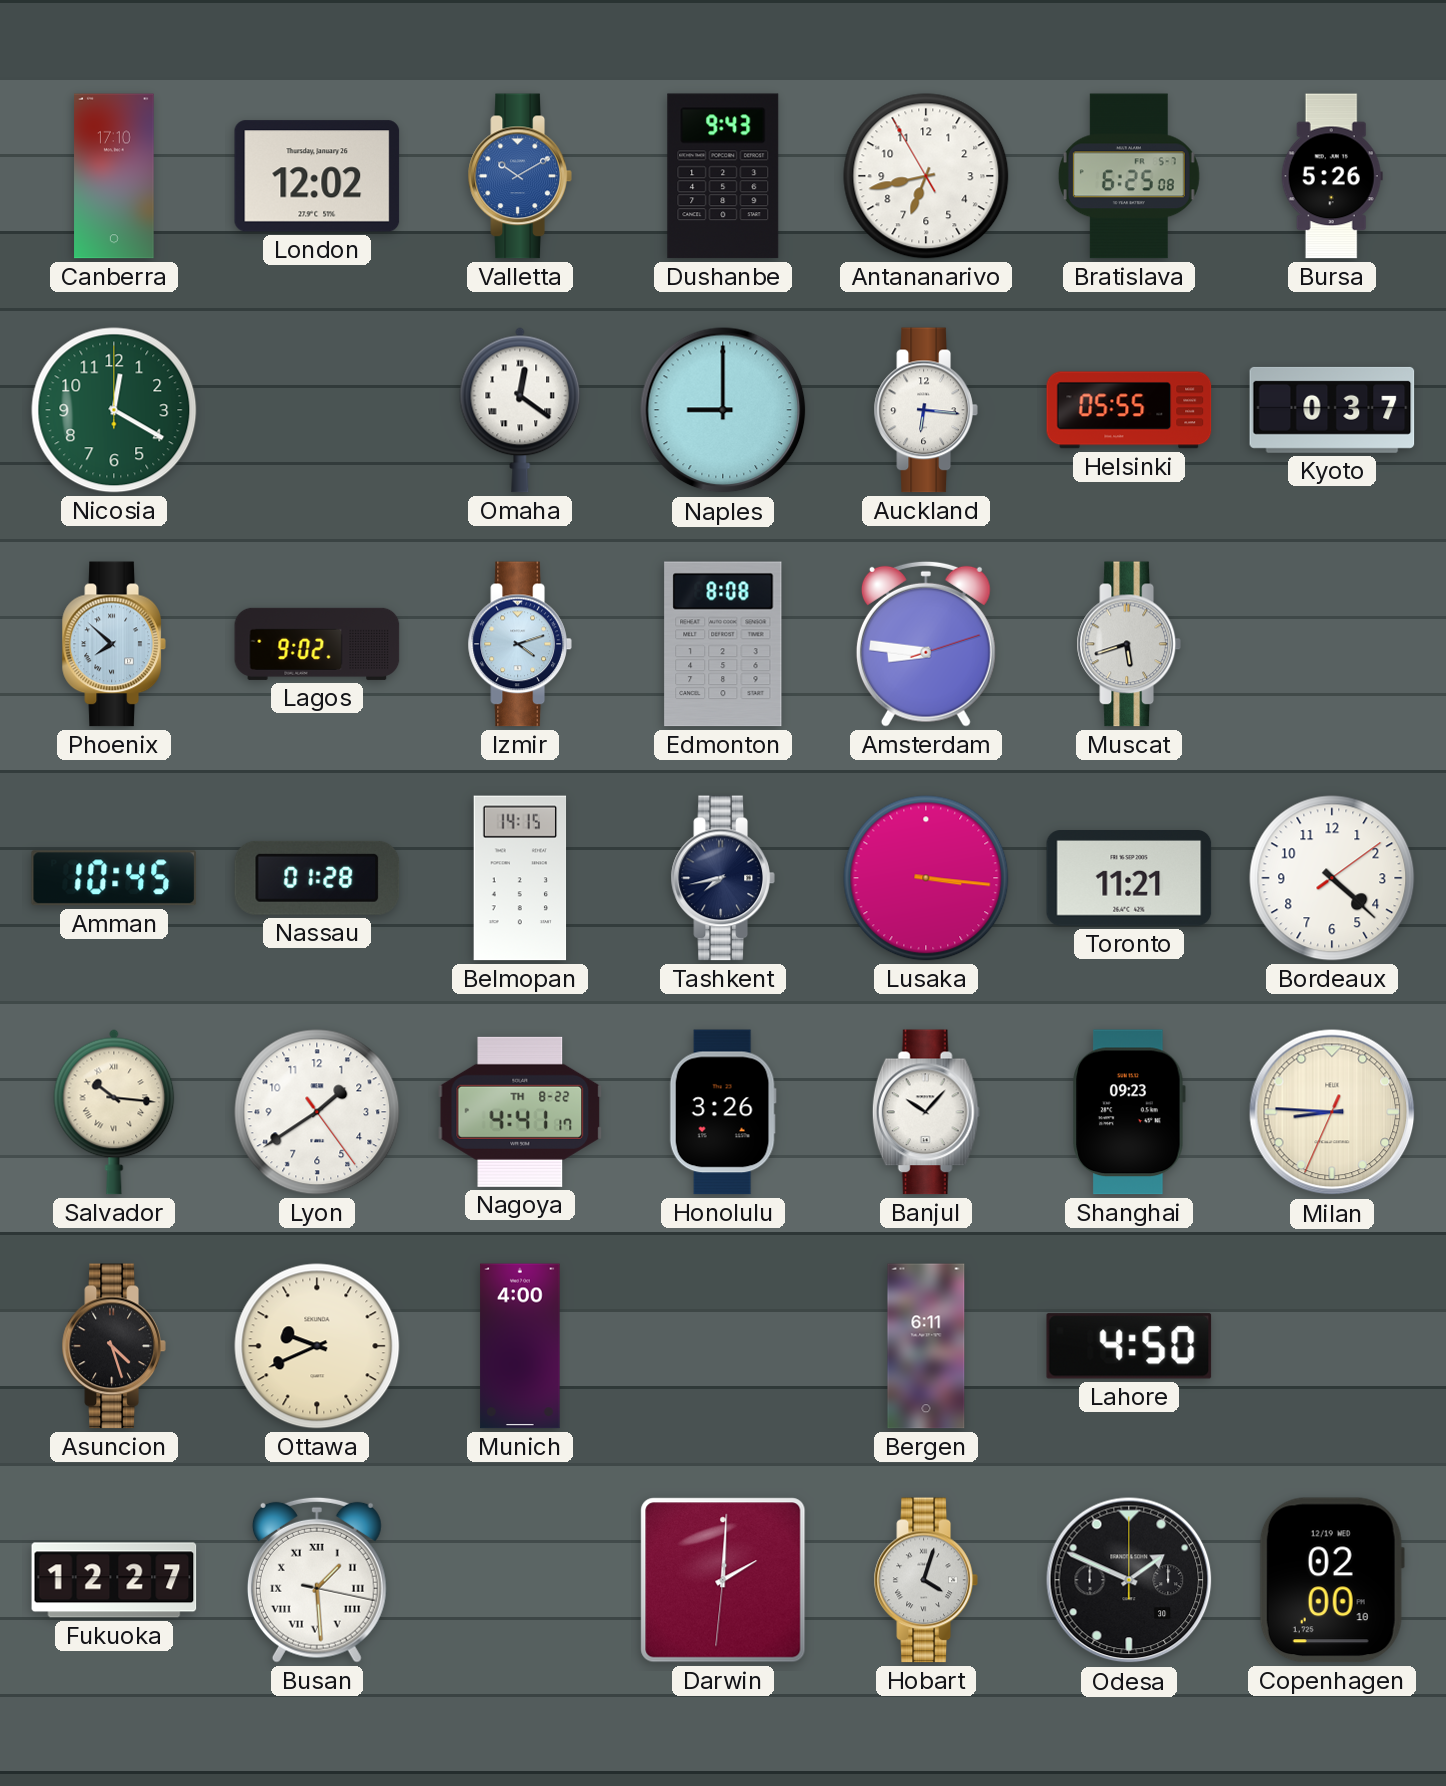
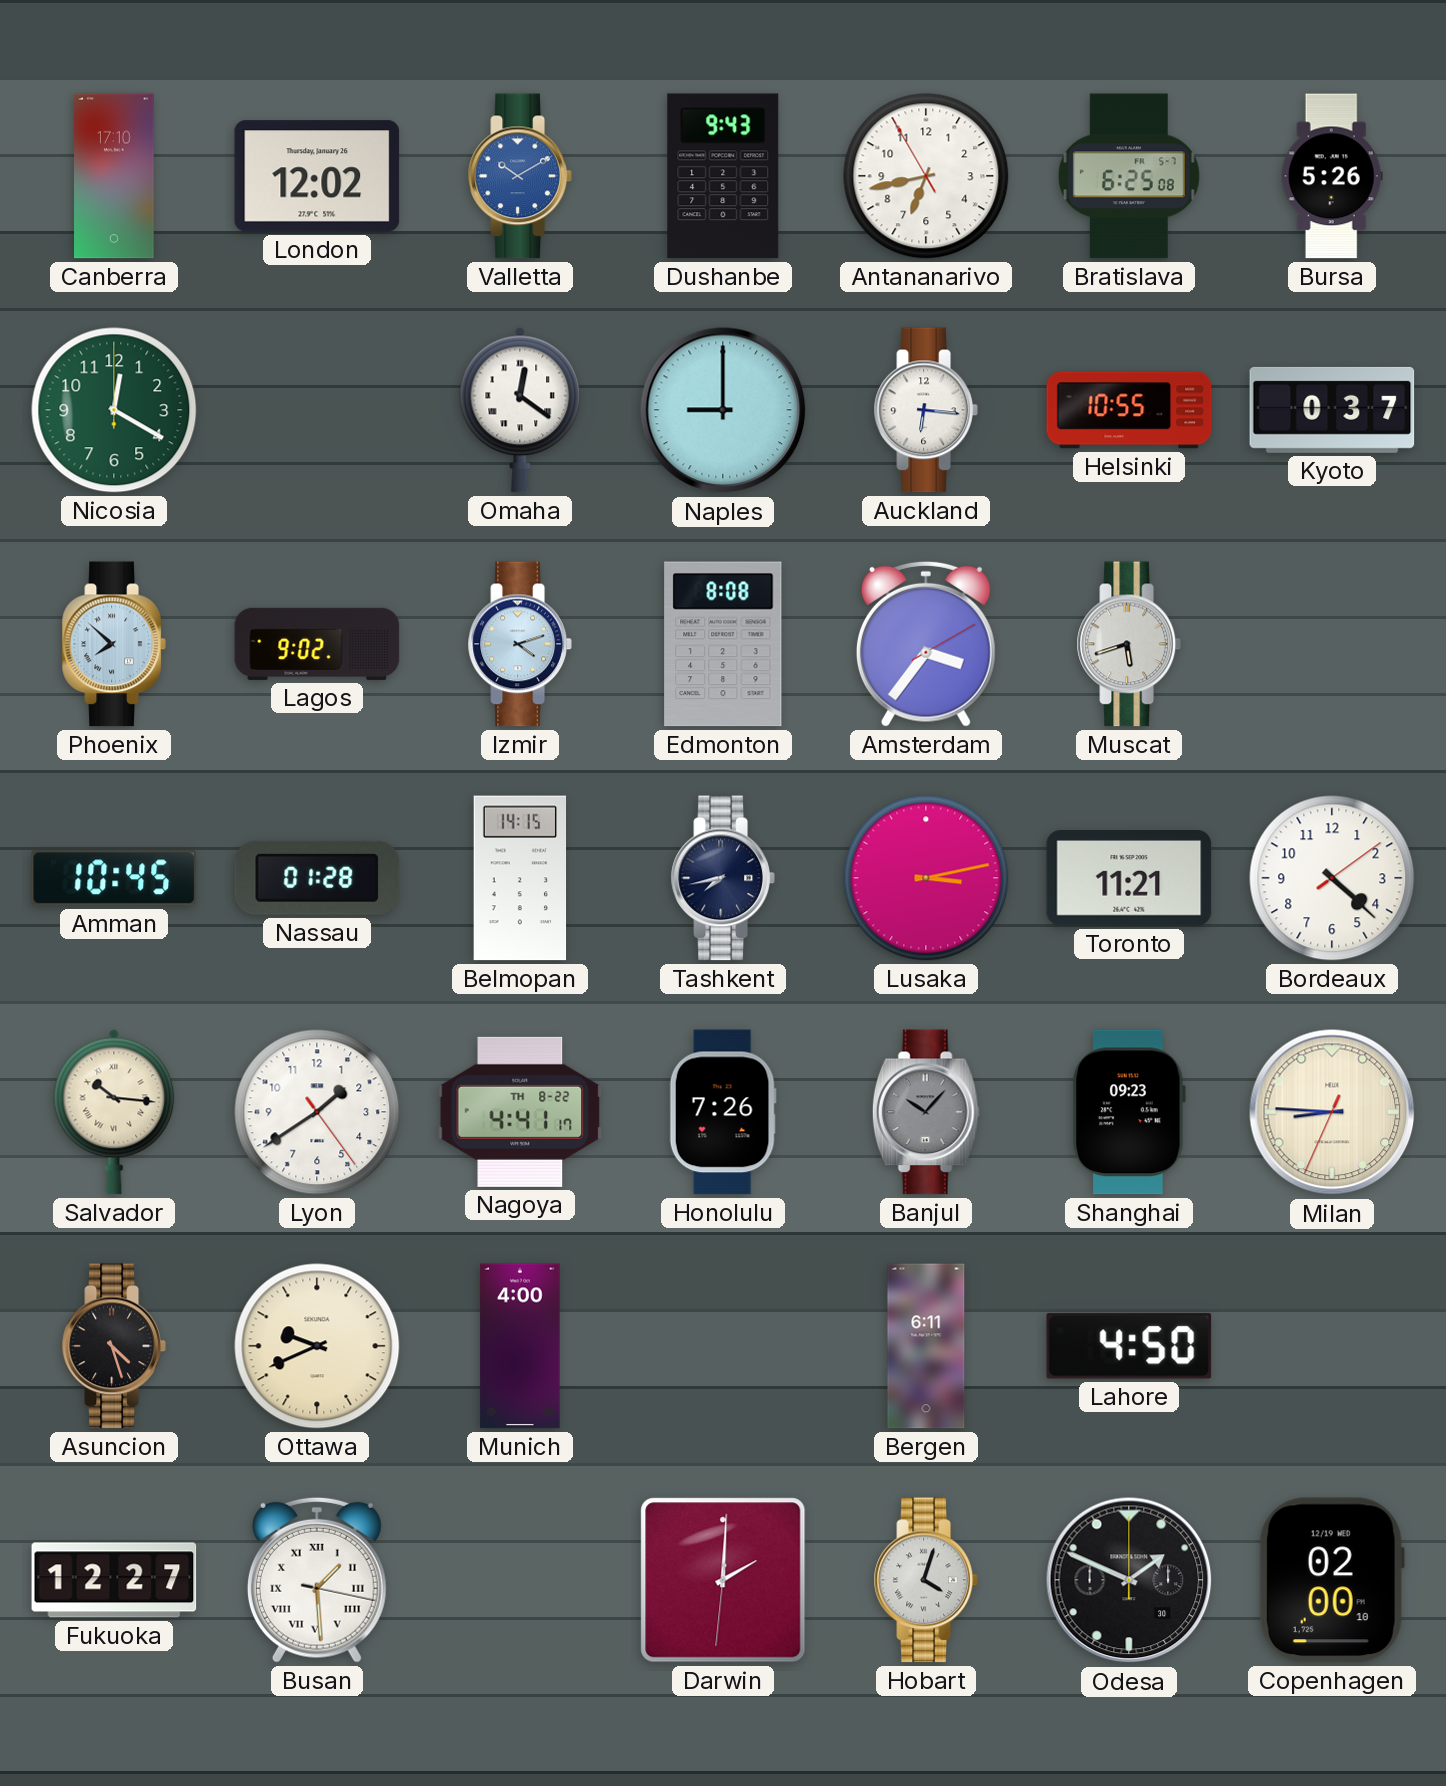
Helsinki: 05:55 -> 10:55 (1129, 410)
Amsterdam: 8:46 -> 3:36 (926, 644)
Lusaka: 3:16 -> 3:13 (926, 878)
Honolulu: 3:26 -> 7:26 (723, 1112)
Banjul dial: white -> grey (926, 1112)
